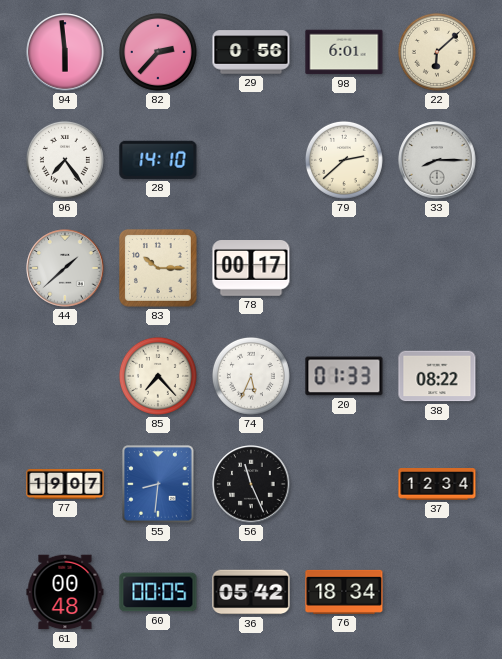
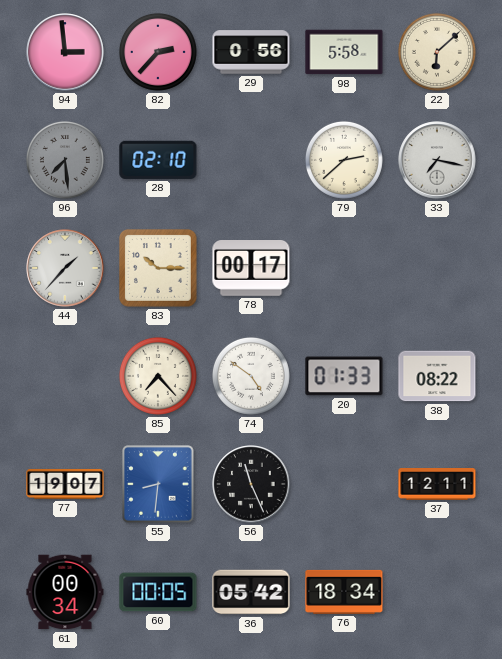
94: 5:59 -> 2:59 (65, 52)
98: 6:01 -> 5:58 (344, 52)
96: 7:24 -> 7:29 (65, 160)
96 dial: white -> grey (65, 160)
28: 14:10 -> 02:10 (158, 160)
33: 8:15 -> 7:17 (437, 160)
44: 1:38 -> 1:37 (65, 268)
74: 5:34 -> 4:51 (251, 376)
37: 12:34 -> 12:11 (437, 485)
61: 00:48 -> 00:34 (65, 592)
